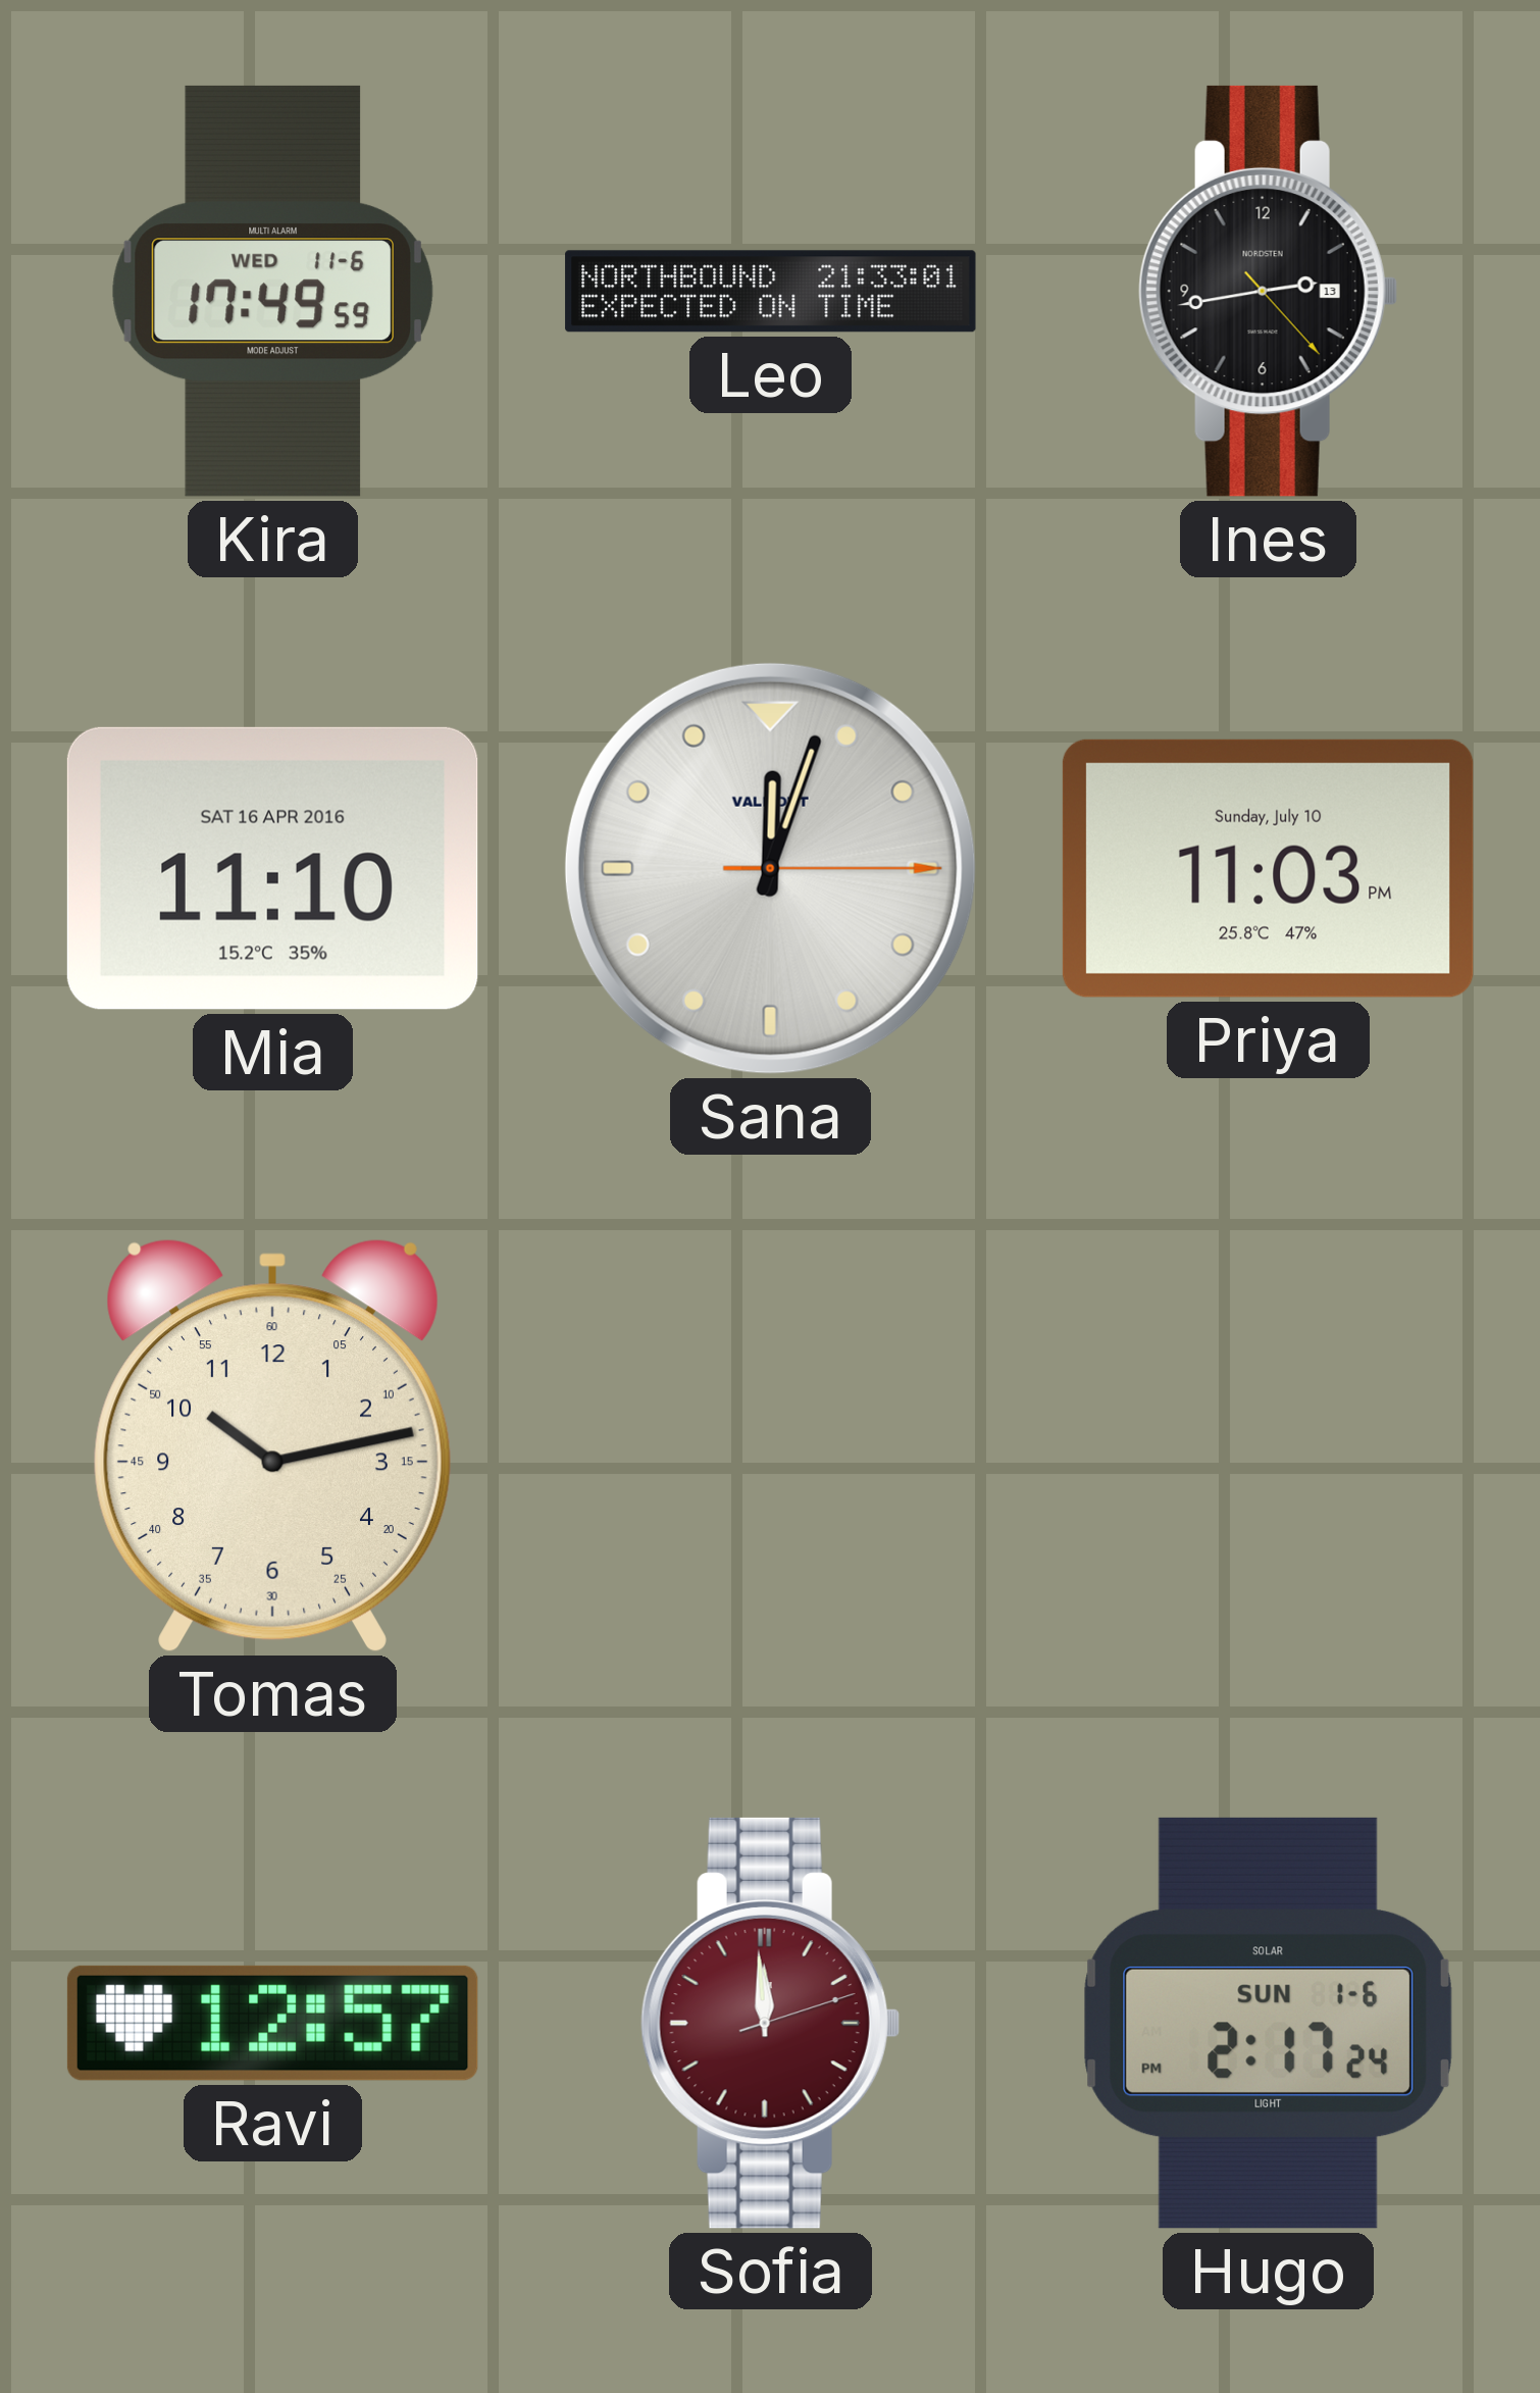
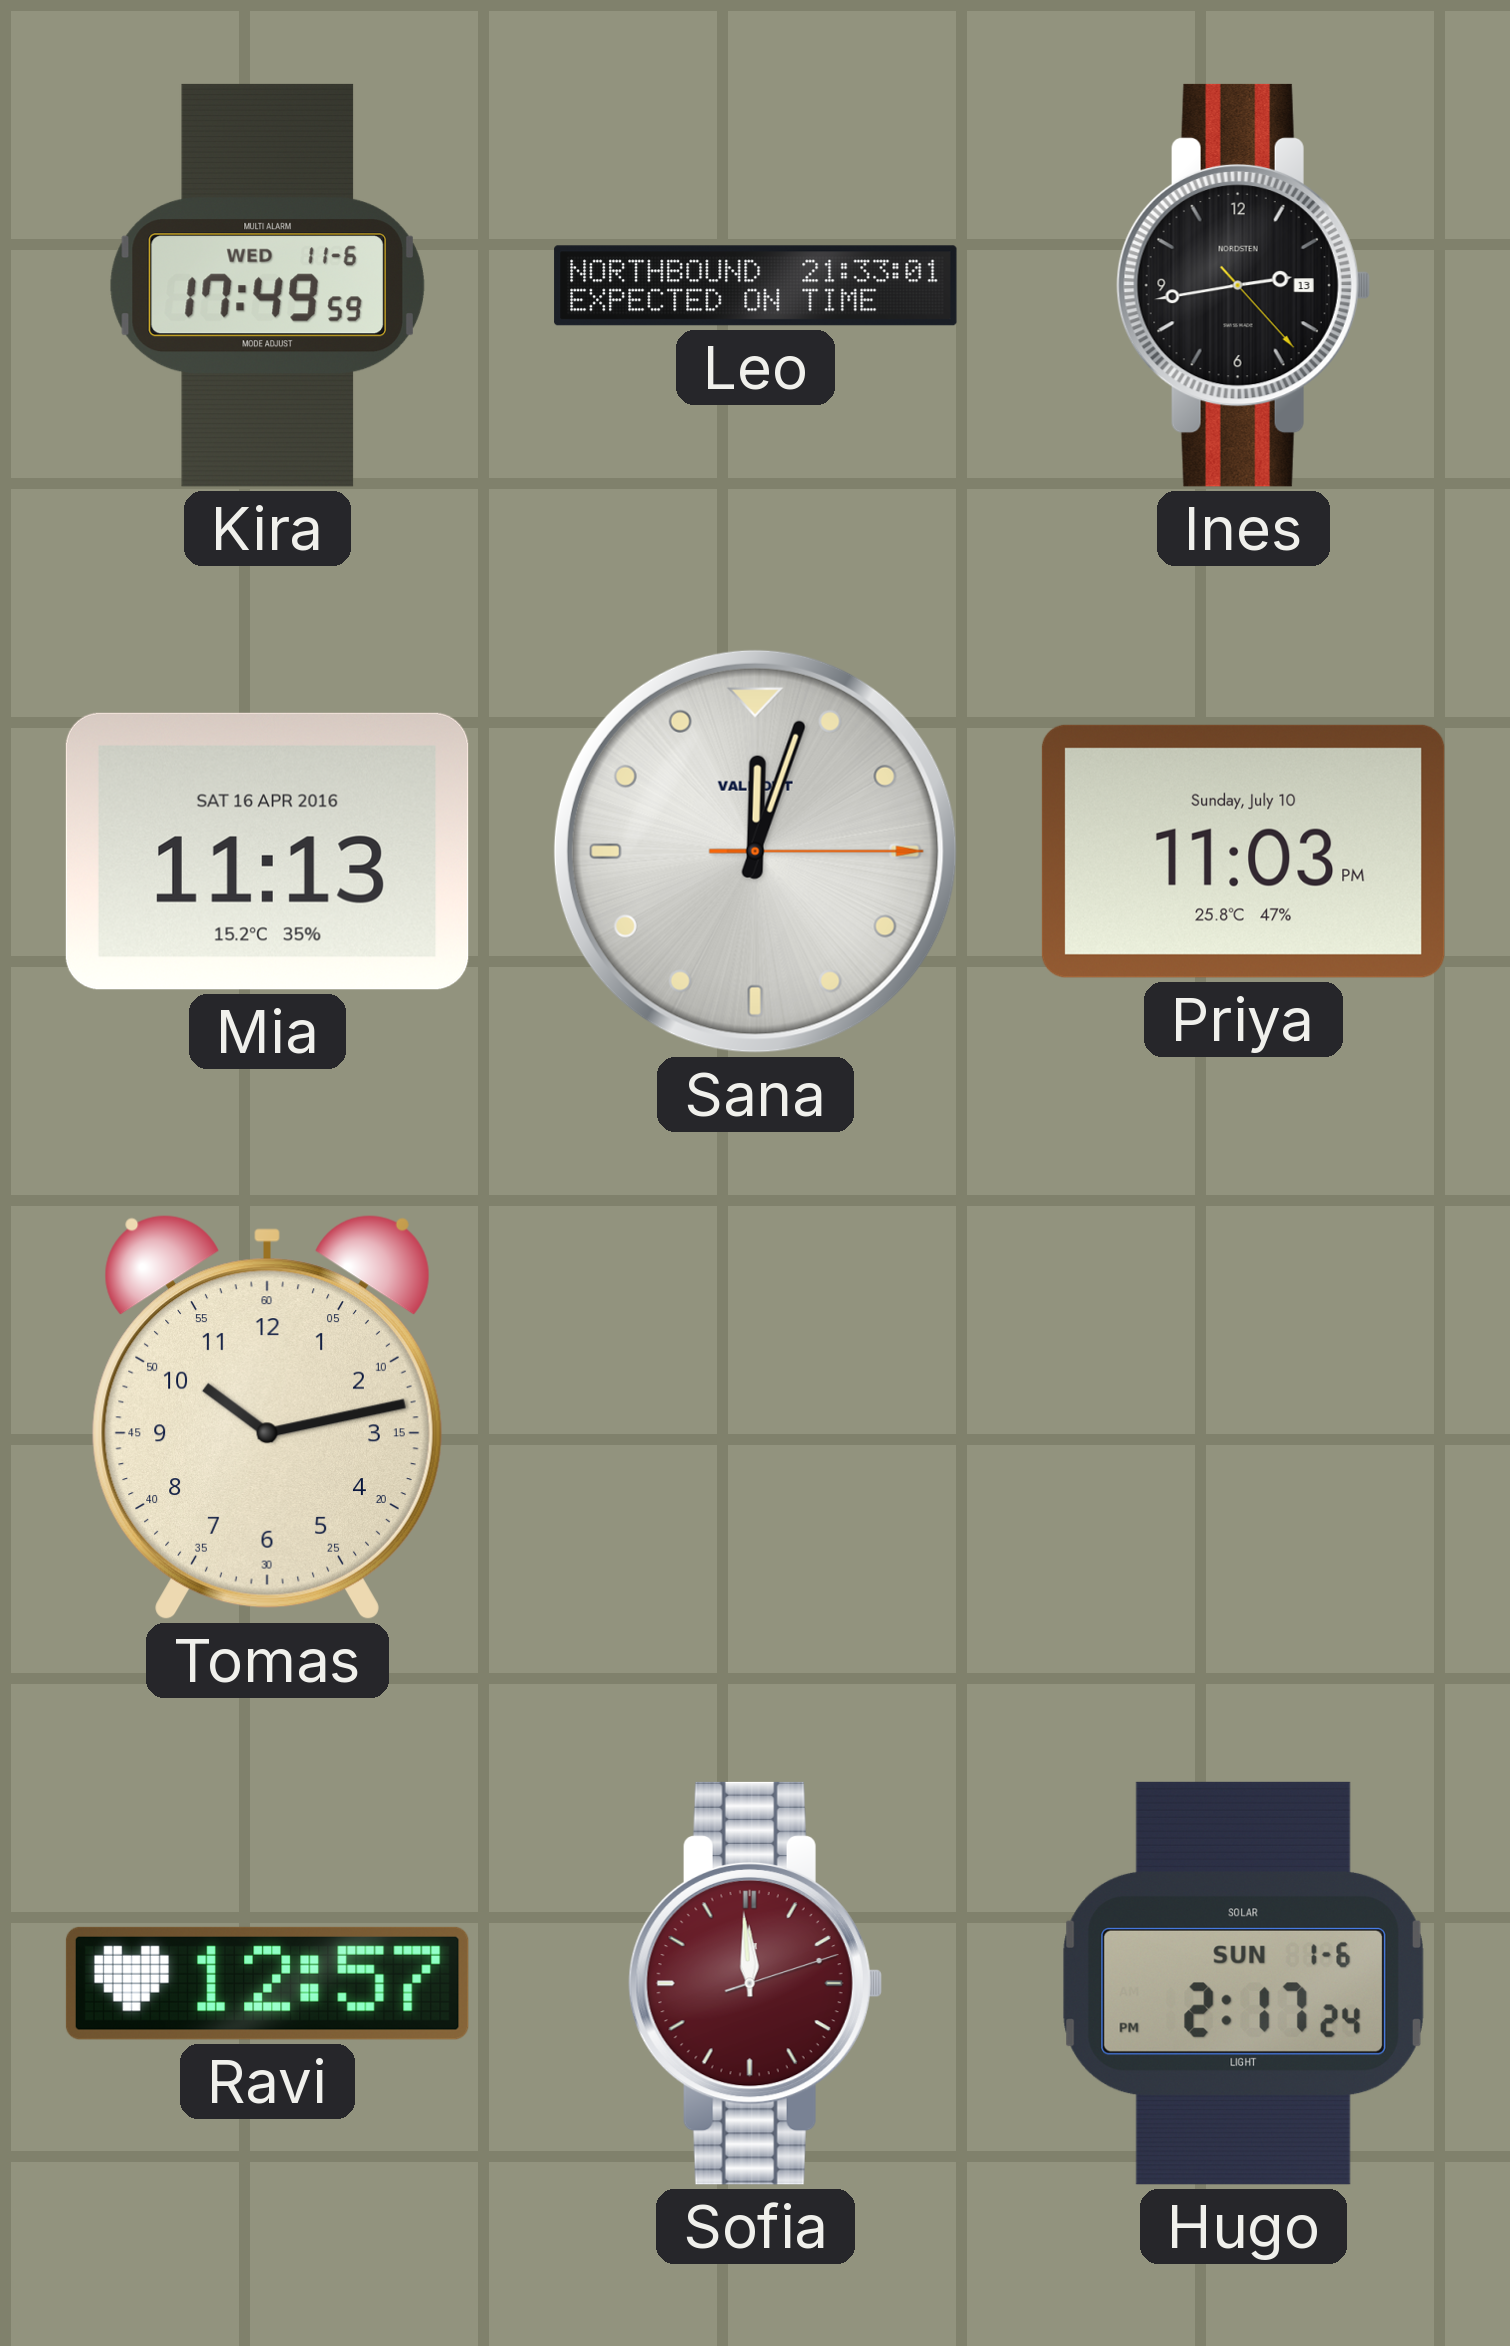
Mia: 11:10 -> 11:13 (267, 851)
